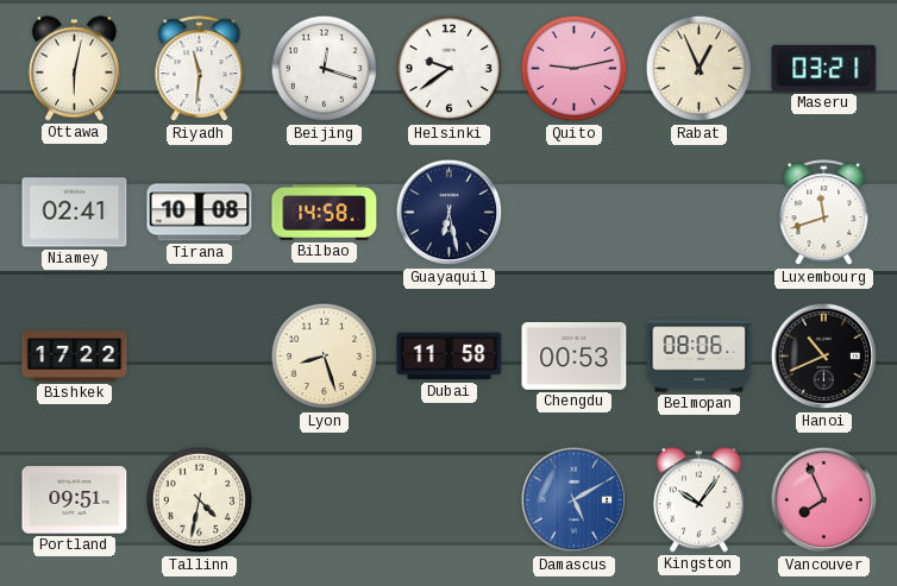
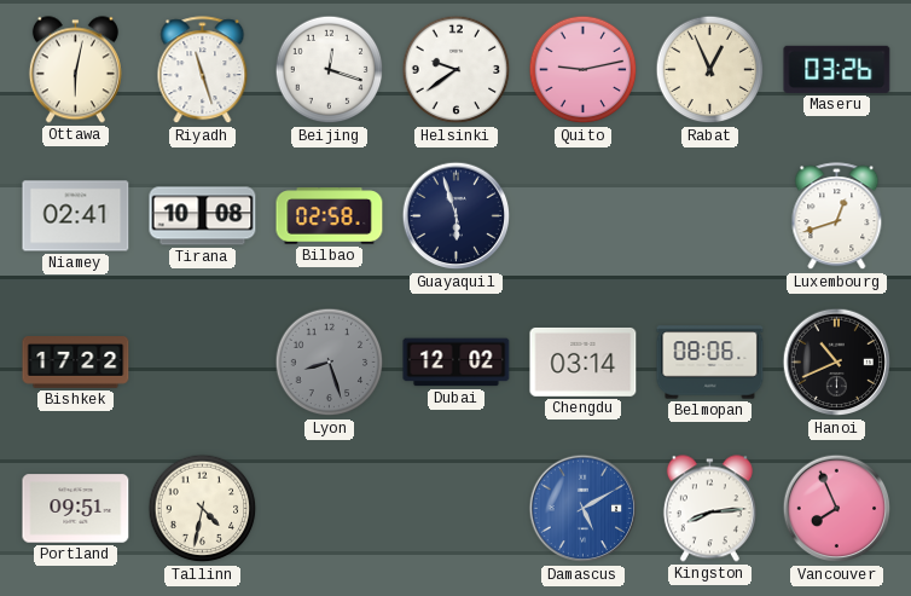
Riyadh: 11:31 -> 11:27 (203, 70)
Maseru: 03:21 -> 03:26 (837, 69)
Bilbao: 14:58 -> 02:58 (330, 216)
Guayaquil: 6:28 -> 5:57 (457, 216)
Luxembourg: 11:42 -> 12:42 (837, 216)
Lyon dial: cream -> grey (330, 363)
Dubai: 11:58 -> 12:02 (457, 363)
Chengdu: 00:53 -> 03:14 (584, 361)
Kingston: 10:06 -> 8:14 (709, 509)
